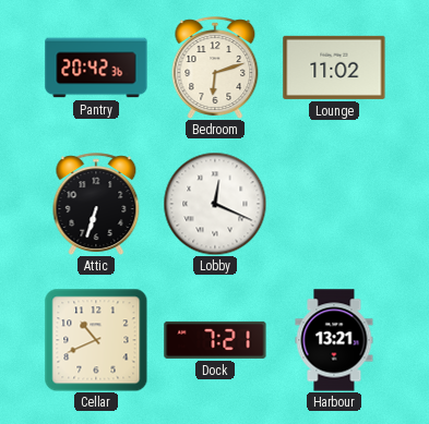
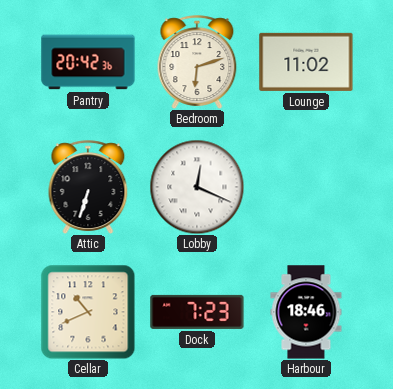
Dock: 7:21 -> 7:23 (197, 312)
Harbour: 13:21 -> 18:46 (306, 312)
